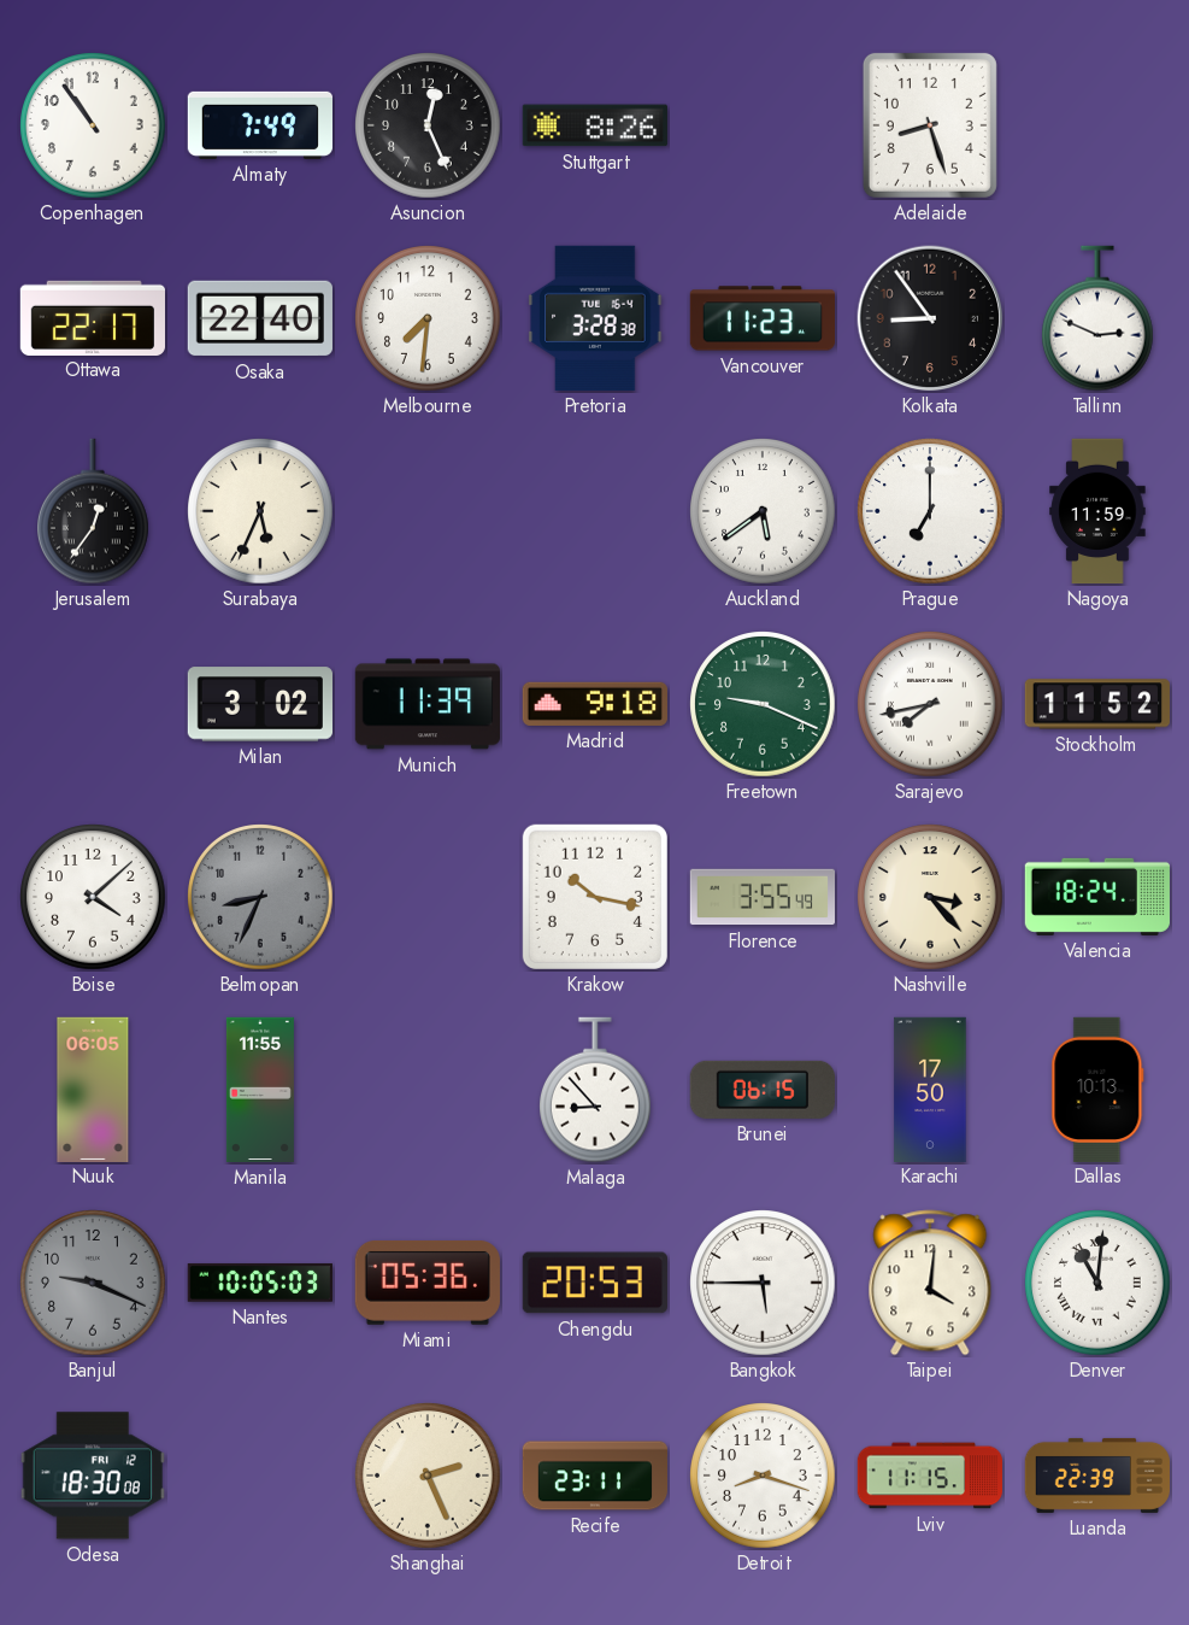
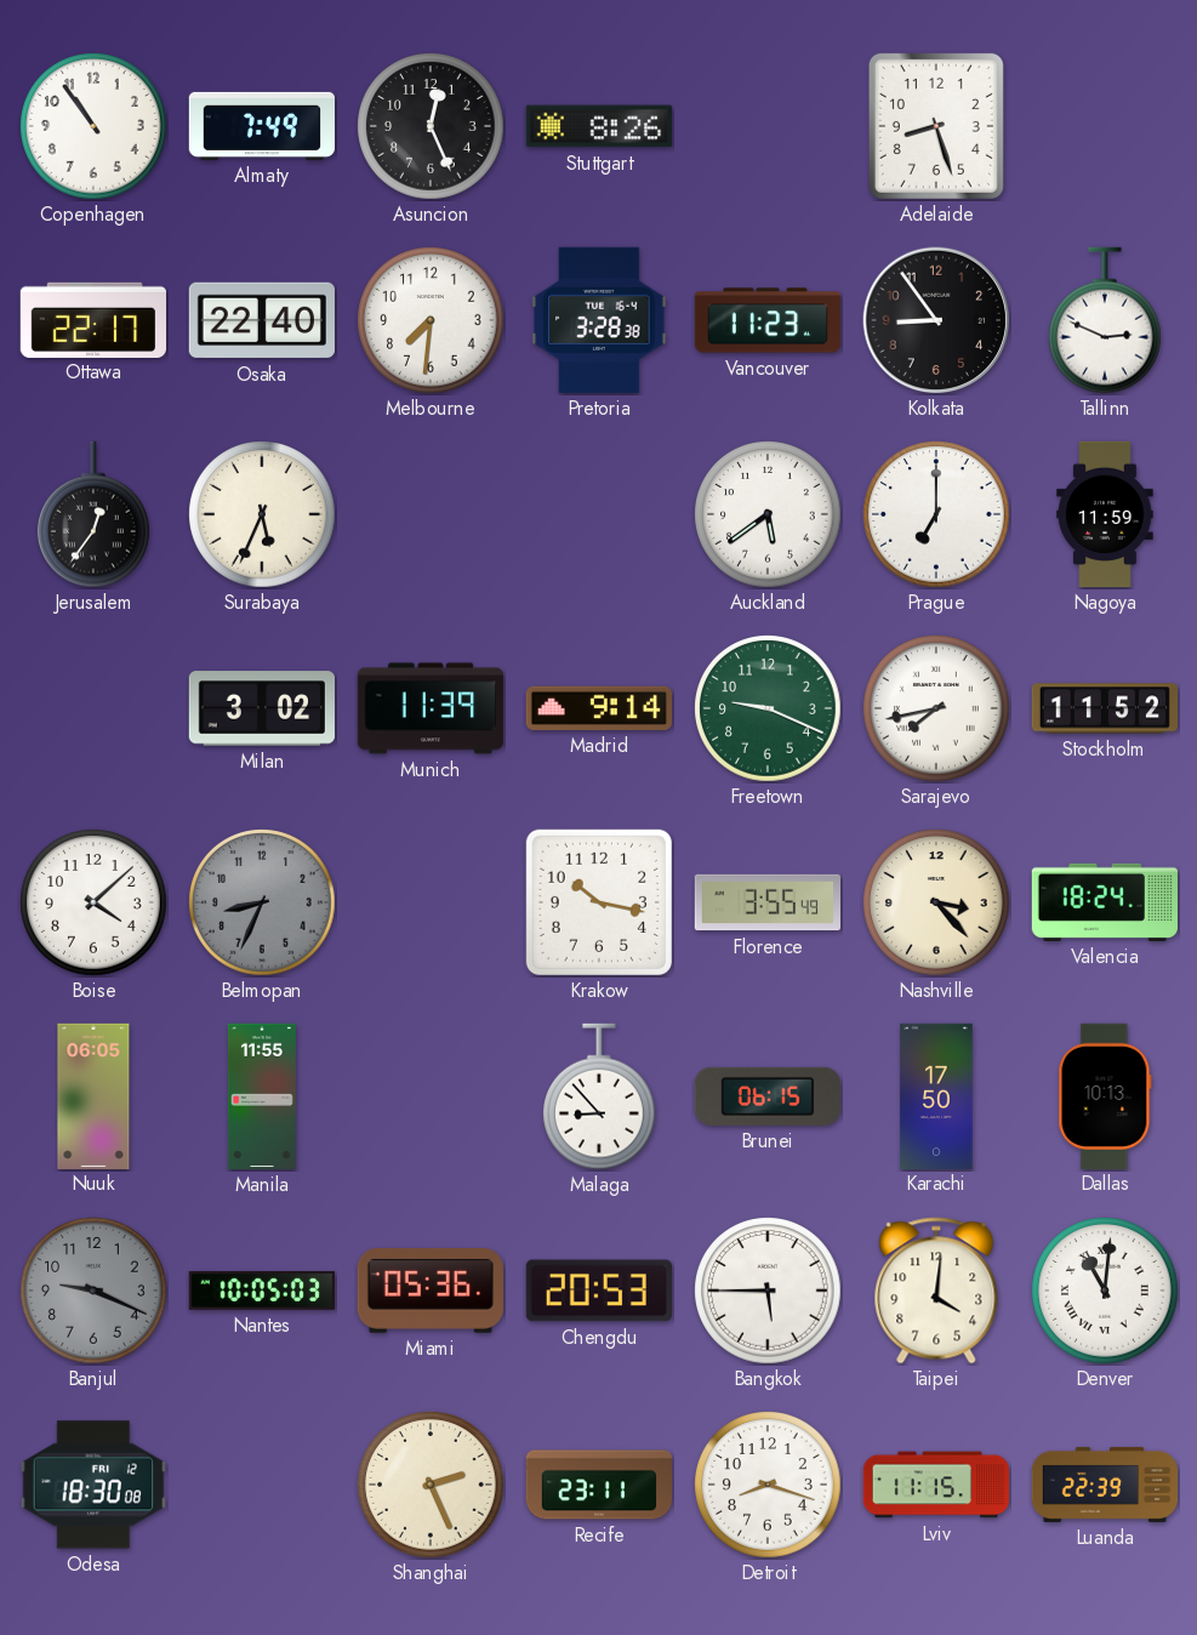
Madrid: 9:18 -> 9:14 (599, 708)
